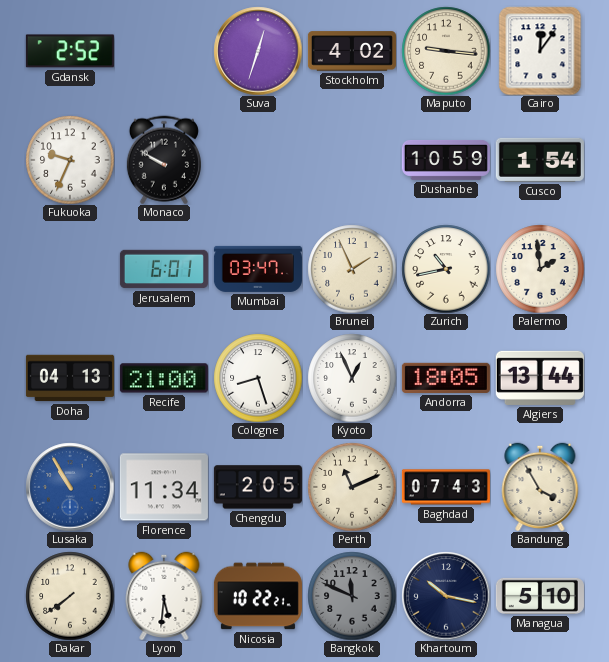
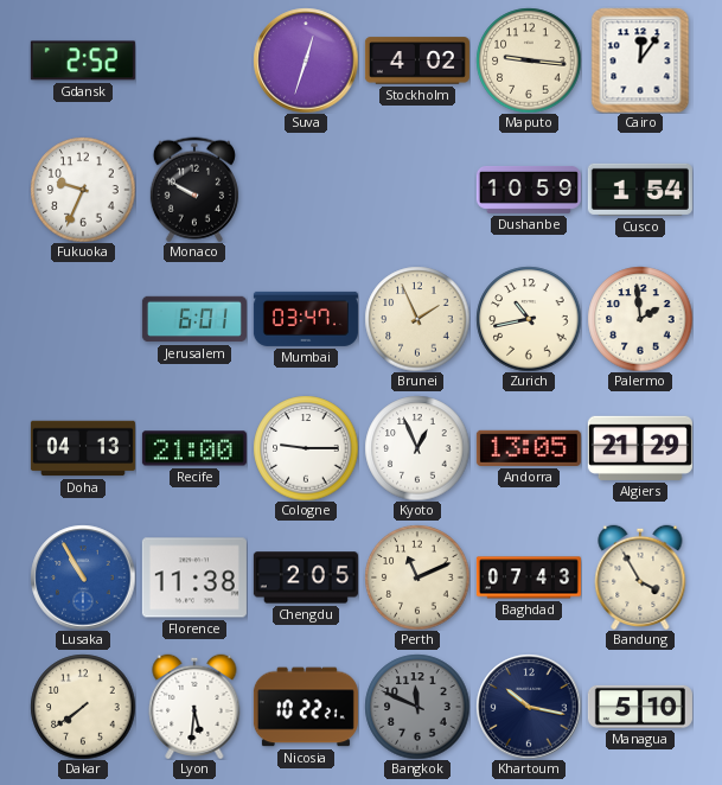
Cologne: 8:27 -> 9:15 (306, 448)
Andorra: 18:05 -> 13:05 (529, 448)
Algiers: 13:44 -> 21:29 (640, 448)
Florence: 11:34 -> 11:38 (194, 577)
